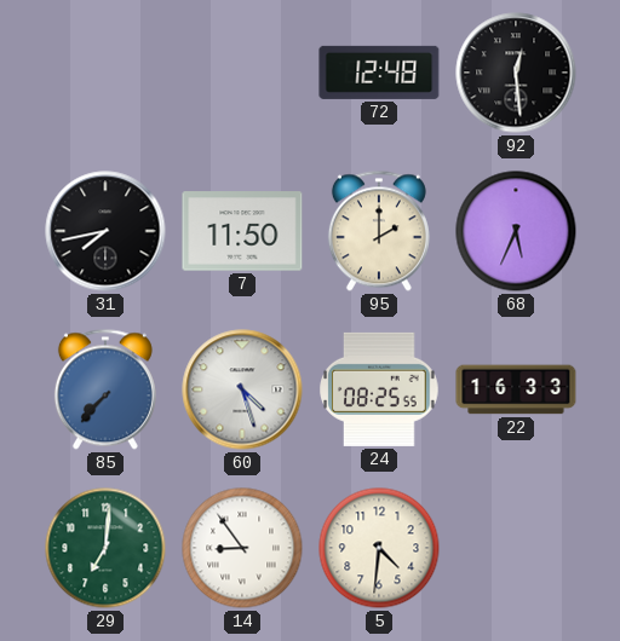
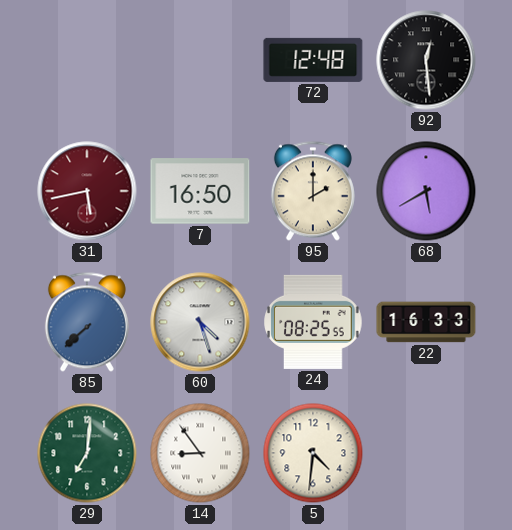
31: 7:43 -> 5:43 (87, 191)
31 dial: black -> burgundy (87, 191)
7: 11:50 -> 16:50 (200, 191)
68: 5:34 -> 5:40 (426, 191)
85: 7:37 -> 7:38 (87, 322)
